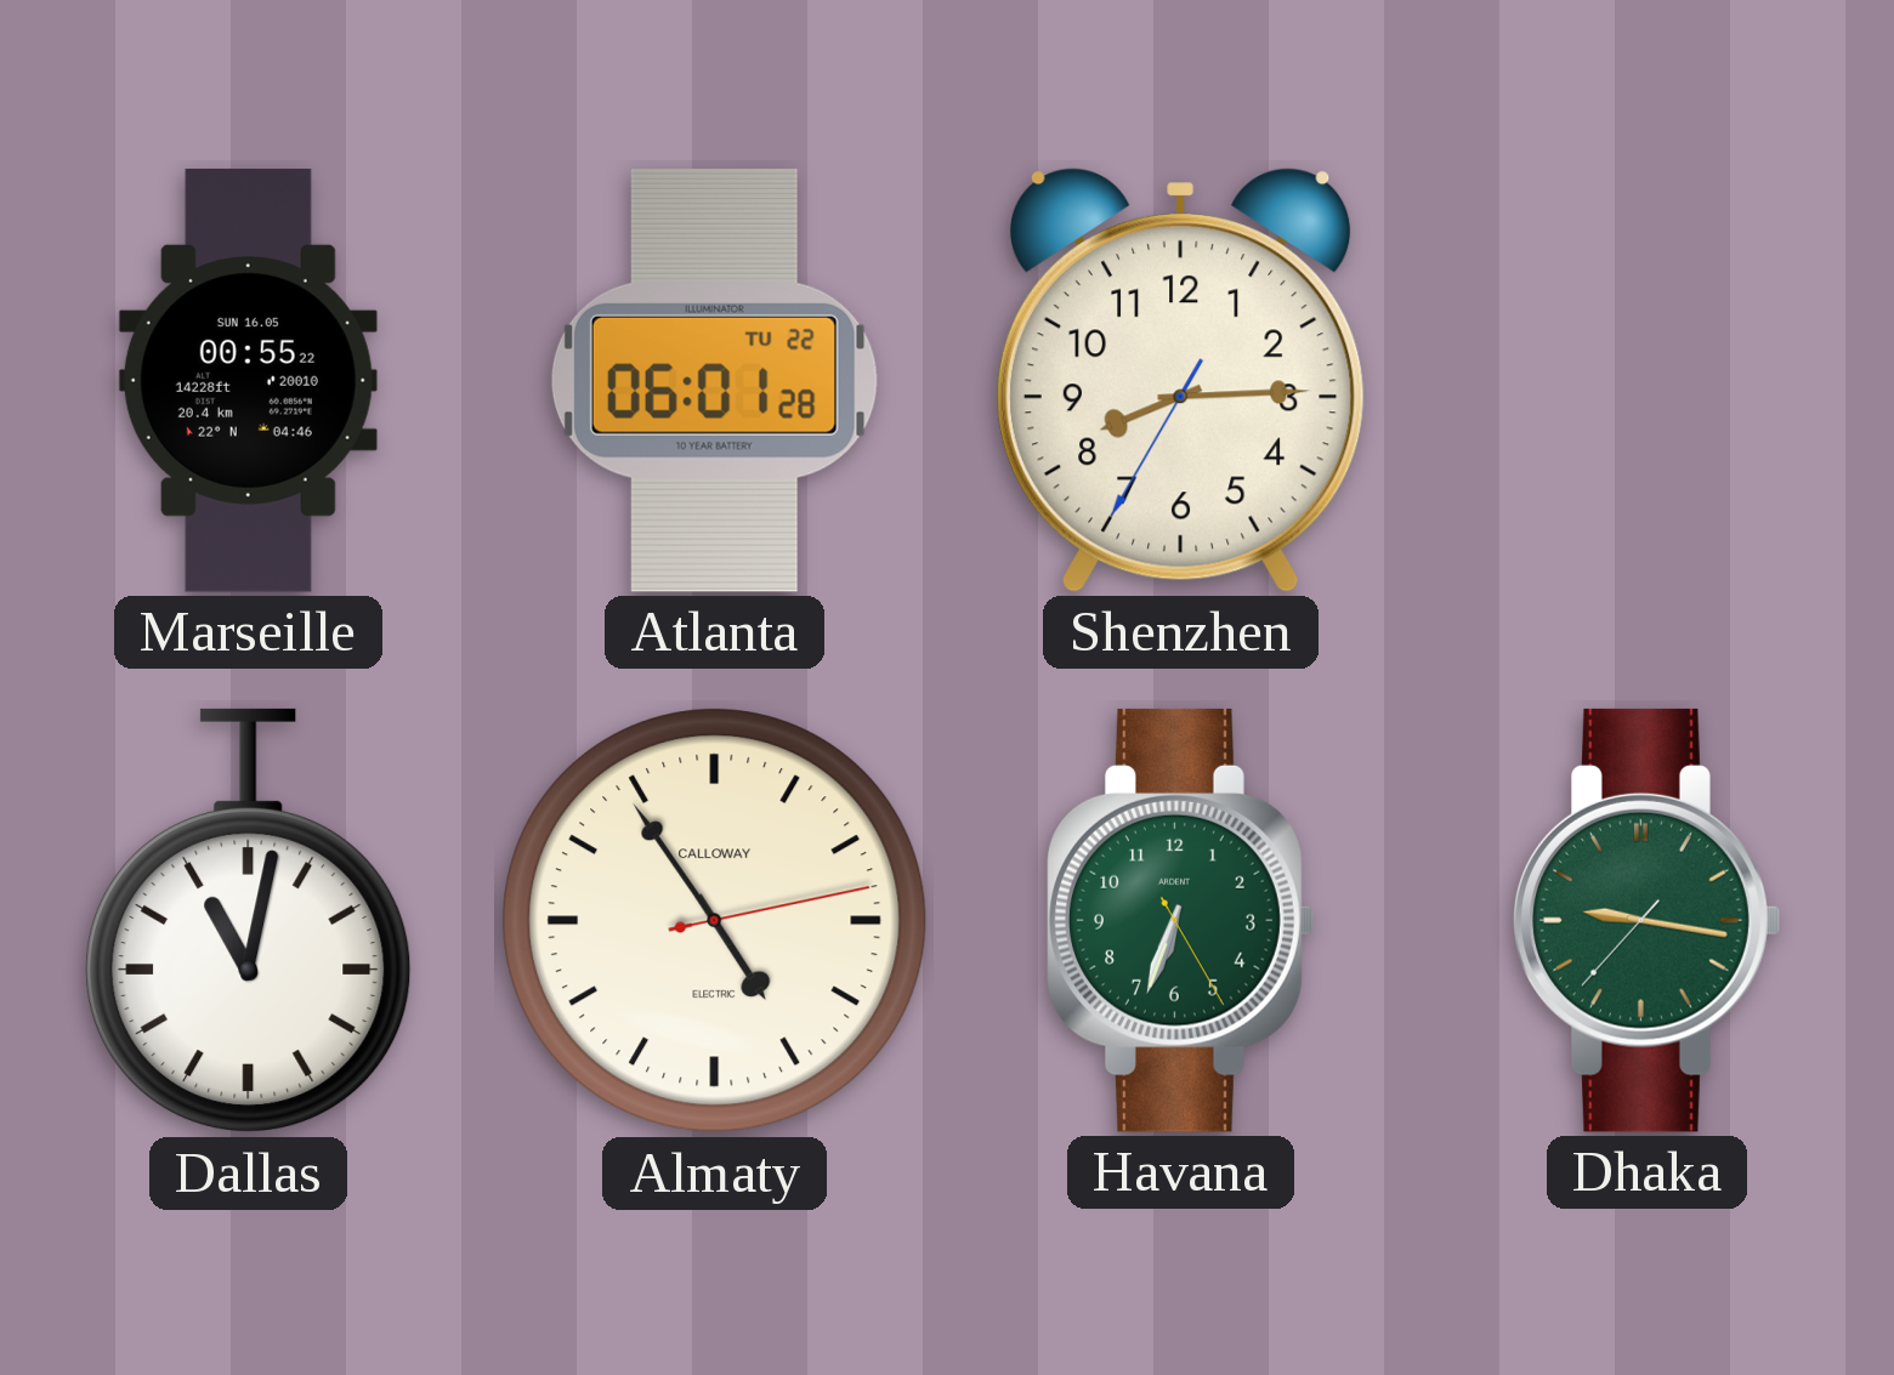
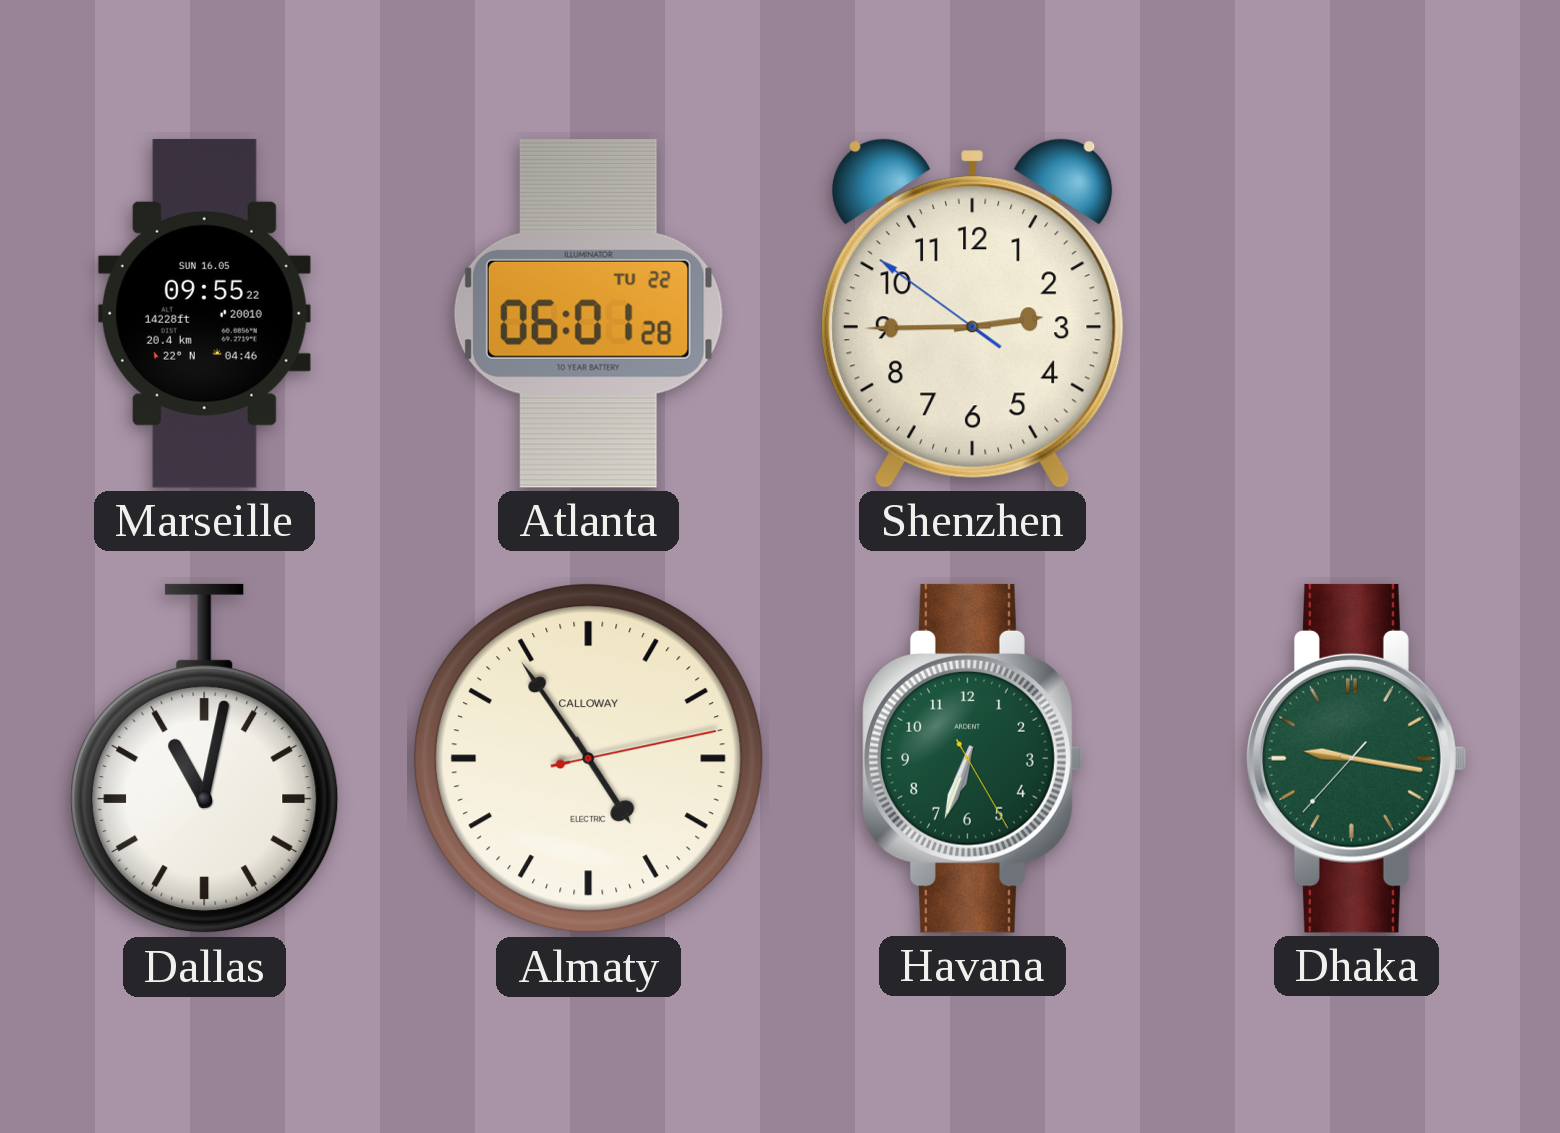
Marseille: 00:55 -> 09:55 (204, 313)
Shenzhen: 8:14 -> 2:44 (972, 313)
